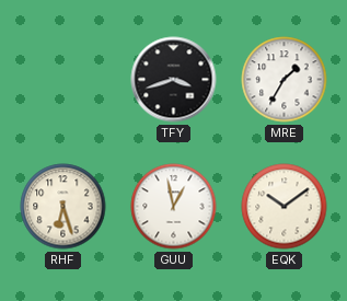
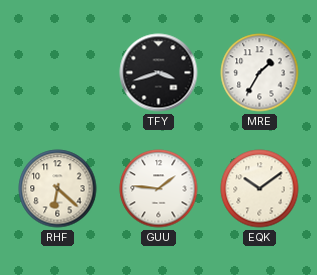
RHF: 6:27 -> 6:22 (58, 189)
GUU: 12:58 -> 1:46 (159, 189)
